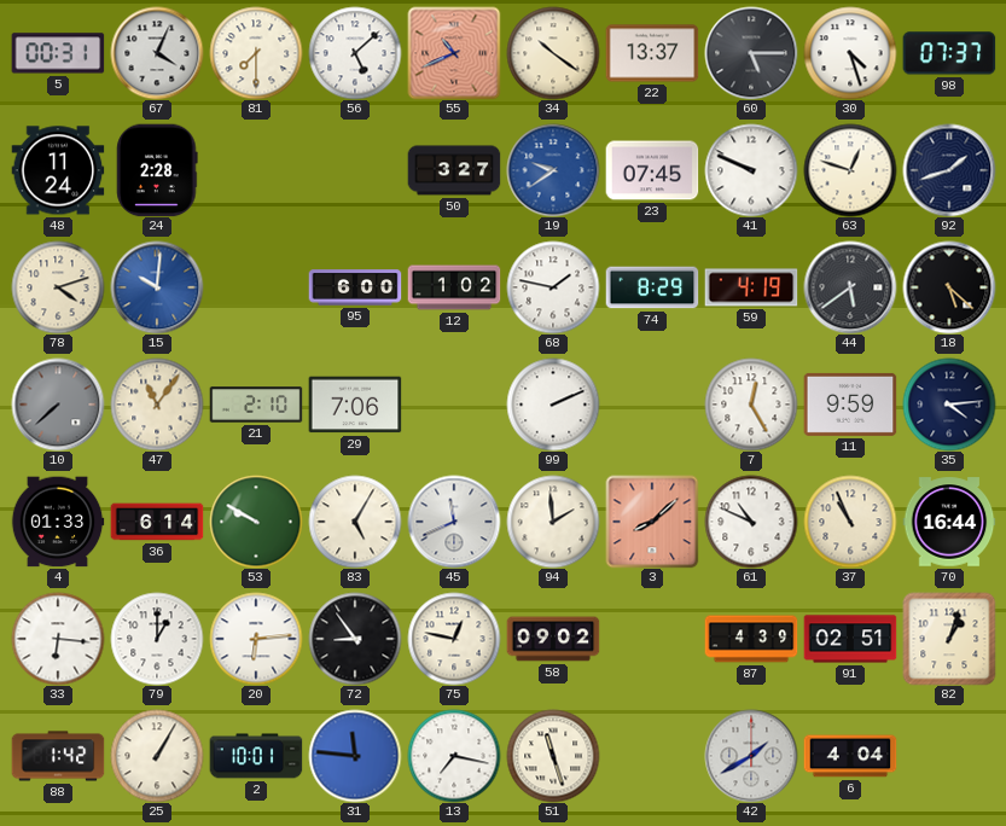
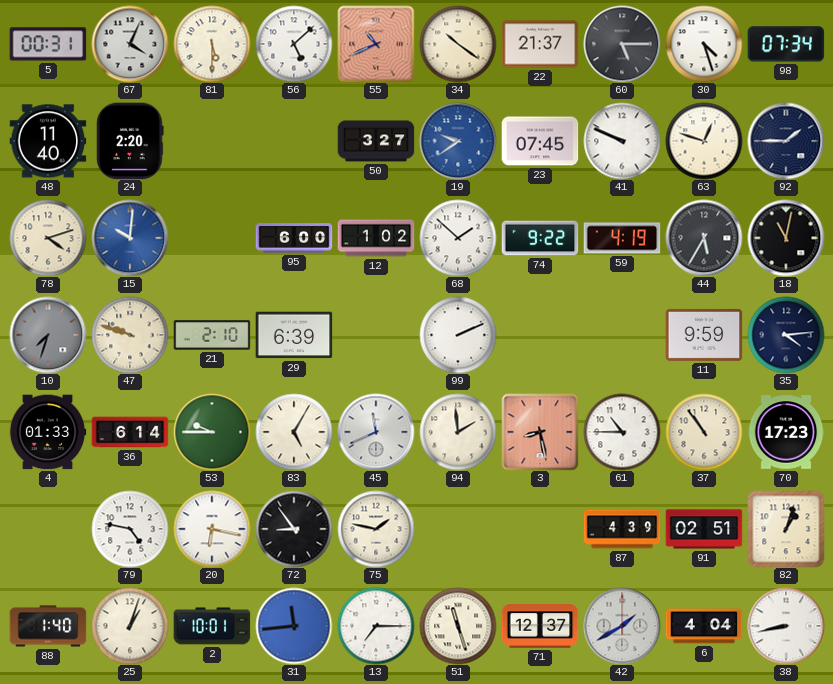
81: 7:30 -> 5:30 (212, 44)
22: 13:37 -> 21:37 (540, 44)
98: 07:37 -> 07:34 (786, 44)
48: 11:24 -> 11:40 (48, 141)
24: 2:28 -> 2:20 (130, 141)
92: 1:42 -> 1:45 (786, 141)
68: 1:47 -> 1:52 (458, 238)
74: 8:29 -> 9:22 (540, 238)
44: 5:39 -> 5:35 (704, 238)
18: 5:22 -> 11:02 (786, 238)
10: 7:38 -> 7:33 (48, 335)
47: 11:06 -> 9:48 (130, 335)
29: 7:06 -> 6:39 (294, 335)
7: 12:25 -> none (751, 405)
53: 9:50 -> 9:45 (212, 432)
3: 8:08 -> 8:28 (540, 432)
61: 10:49 -> 10:45 (622, 432)
37: 10:56 -> 10:54 (704, 432)
70: 16:44 -> 17:23 (786, 432)
33: 6:16 -> none (58, 639)
79: 1:00 -> 4:47 (130, 529)
20: 6:14 -> 6:17 (212, 529)
75: 12:47 -> 1:47 (376, 529)
58: 09:02 -> none (553, 639)
88: 1:42 -> 1:40 (48, 626)
25: 1:05 -> 1:03 (130, 626)
31: 11:46 -> 11:44 (294, 626)
13: 7:17 -> 7:15 (376, 626)
71: none -> 12:37 (540, 626)
38: none -> 8:43 (786, 626)
